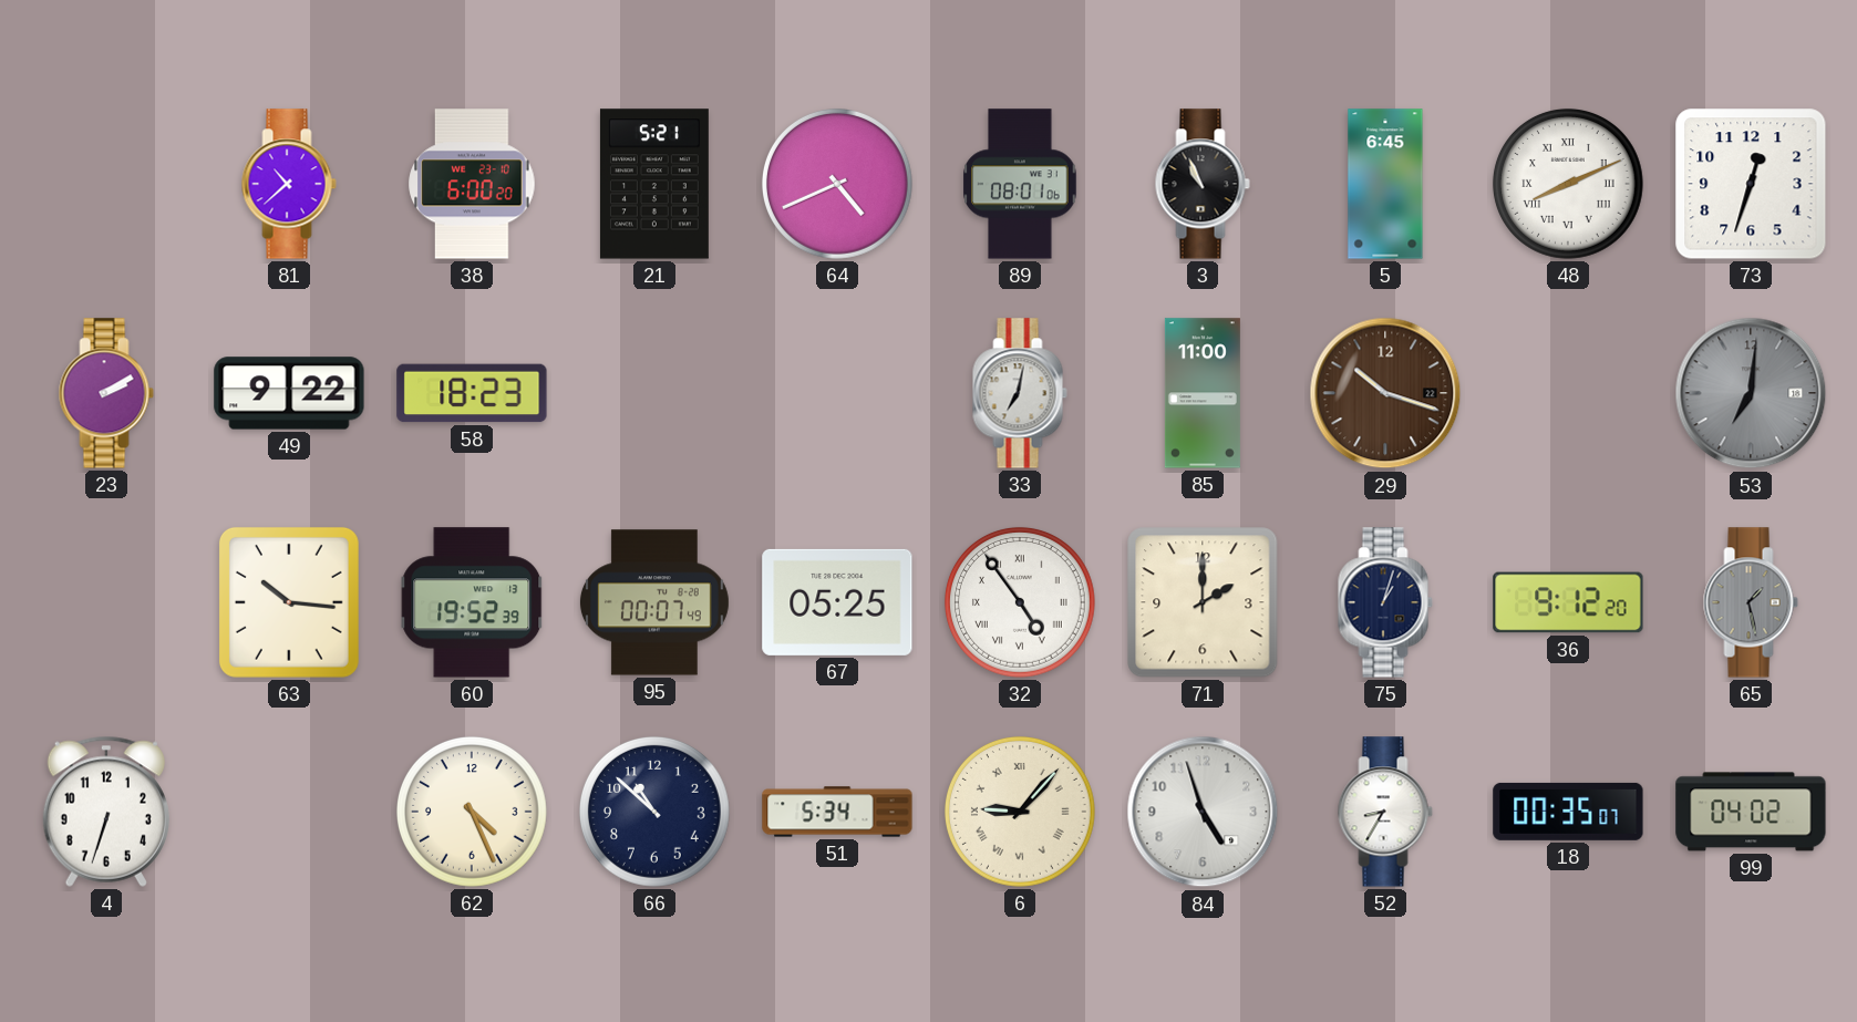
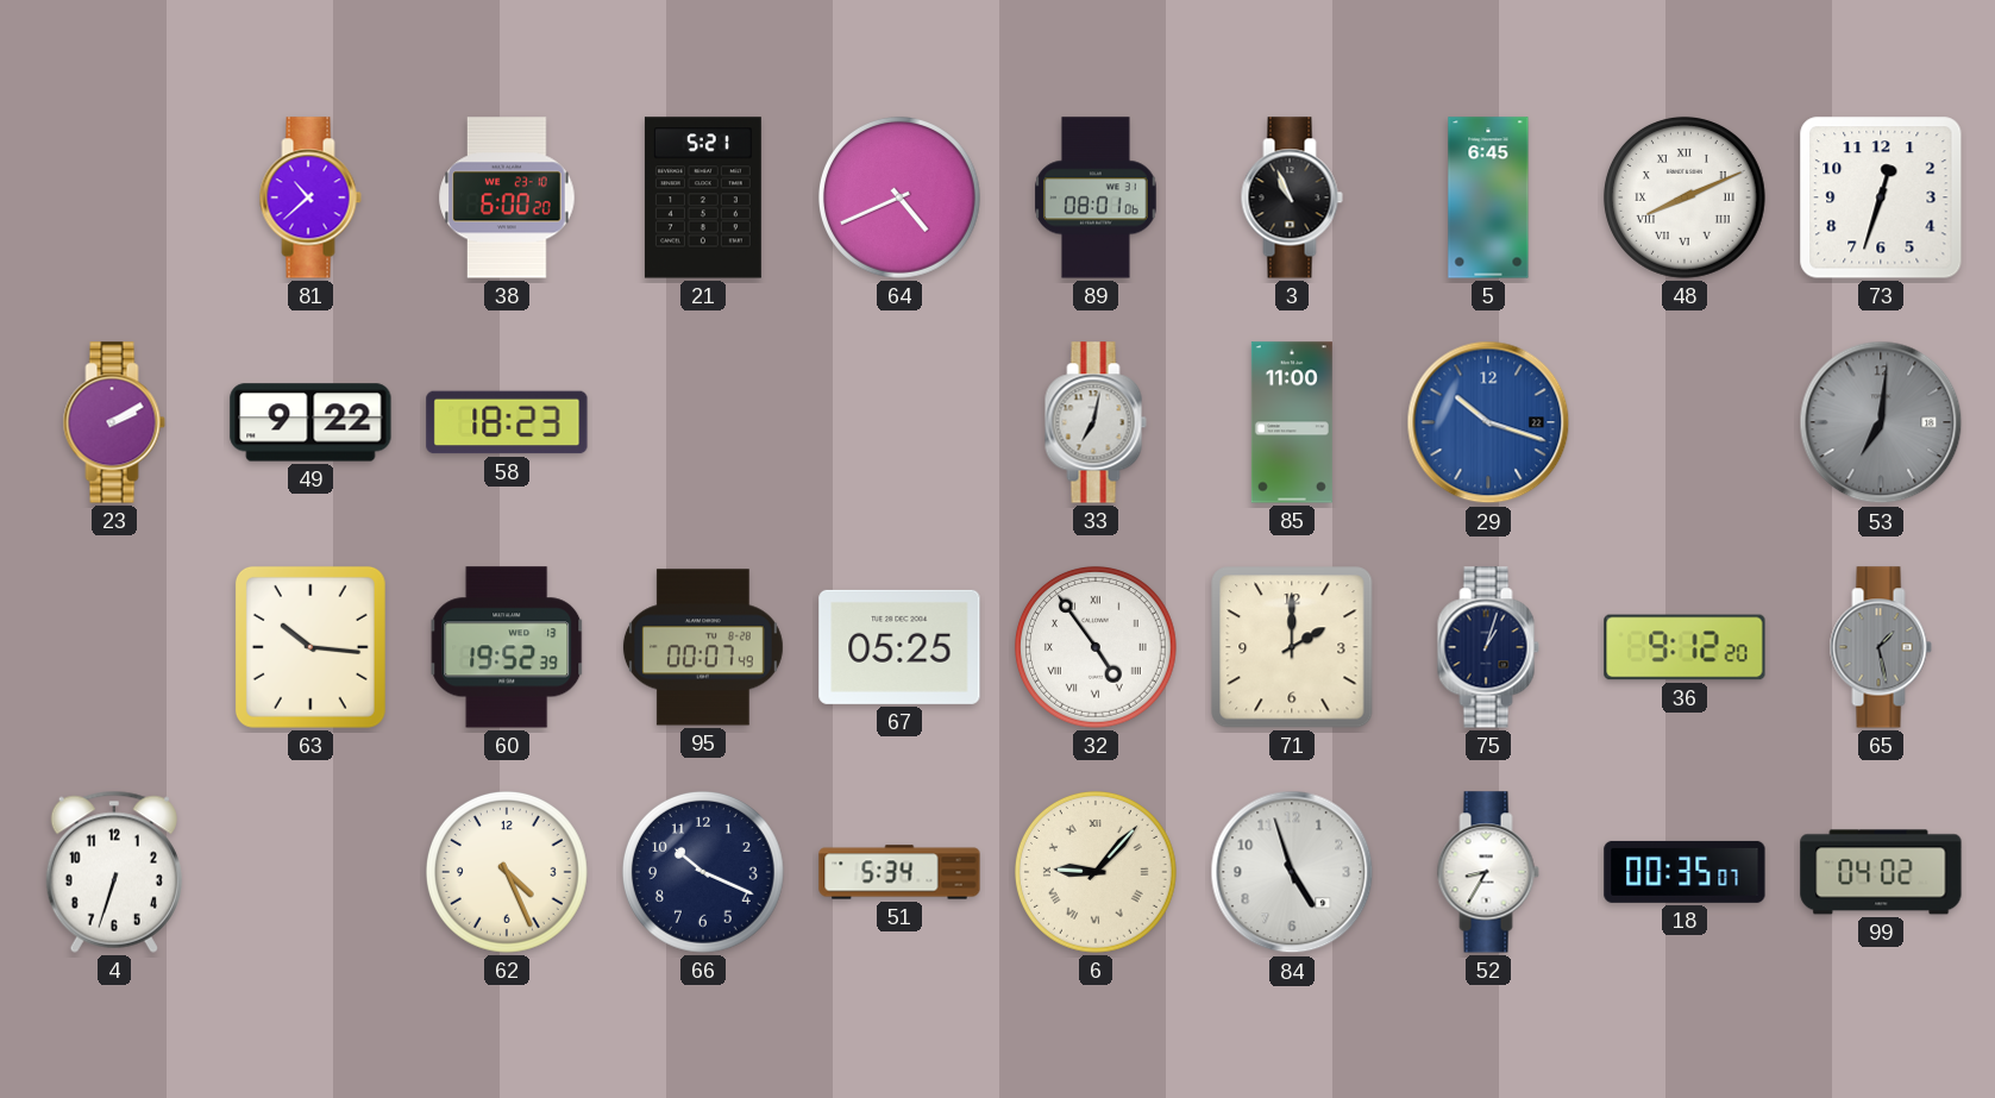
29 dial: brown -> blue (1488, 422)
66: 10:52 -> 10:19 (703, 872)
